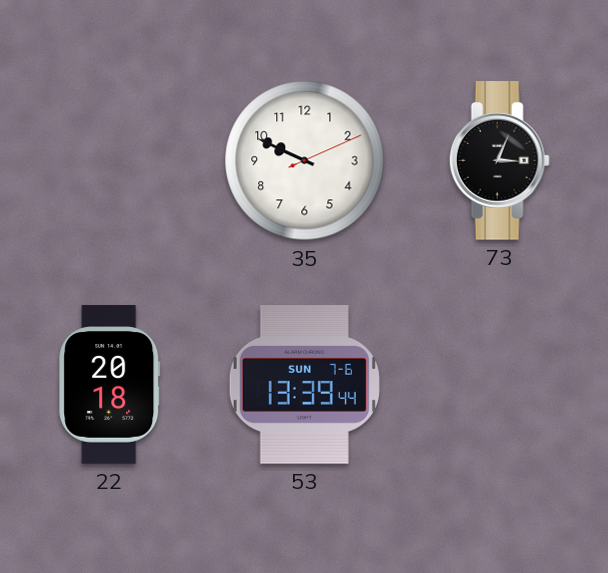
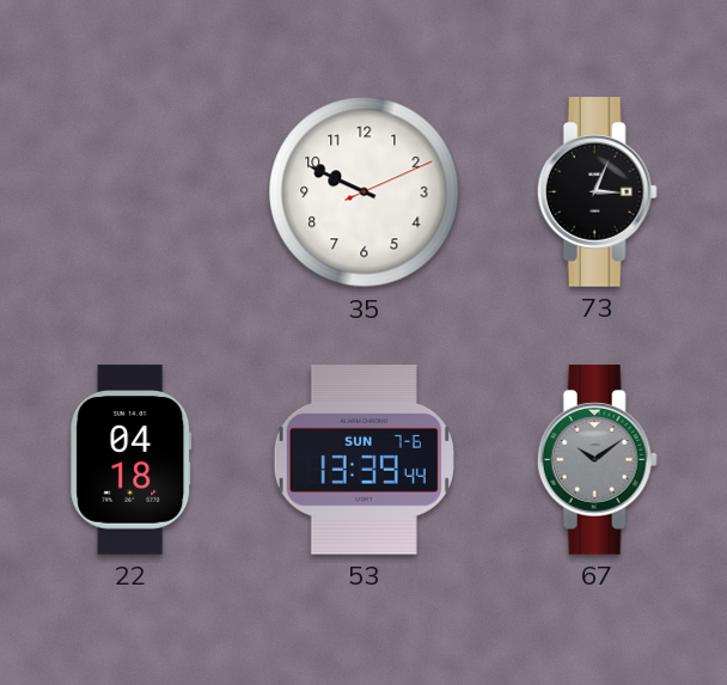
22: 20:18 -> 04:18 (132, 460)
67: none -> 10:09 (597, 460)
